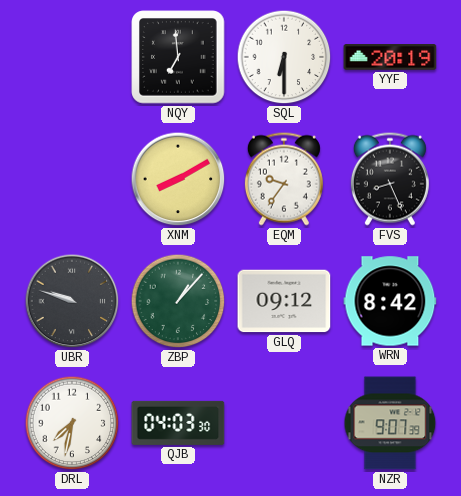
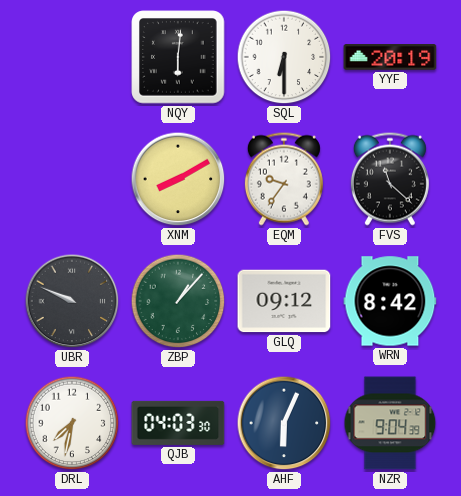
NQY: 6:59 -> 6:01 (178, 57)
FVS: 8:26 -> 11:22 (390, 179)
UBR: 9:48 -> 9:49 (72, 301)
AHF: none -> 6:04 (284, 423)
NZR: 9:07 -> 9:04 (390, 423)
